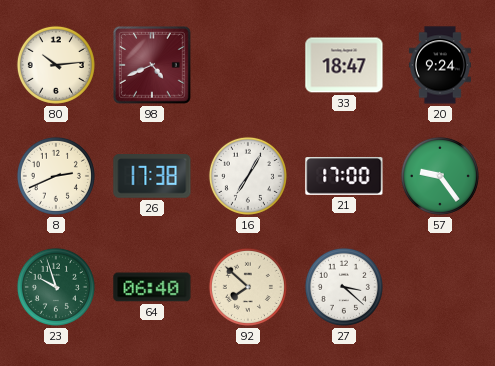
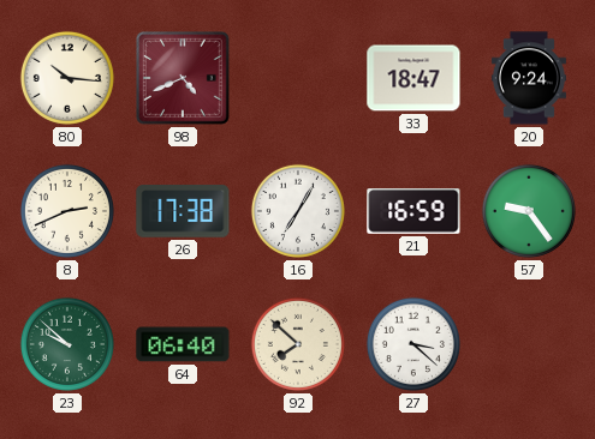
80: 10:14 -> 10:16 (67, 78)
21: 17:00 -> 16:59 (413, 211)
23: 9:57 -> 9:52 (67, 344)
